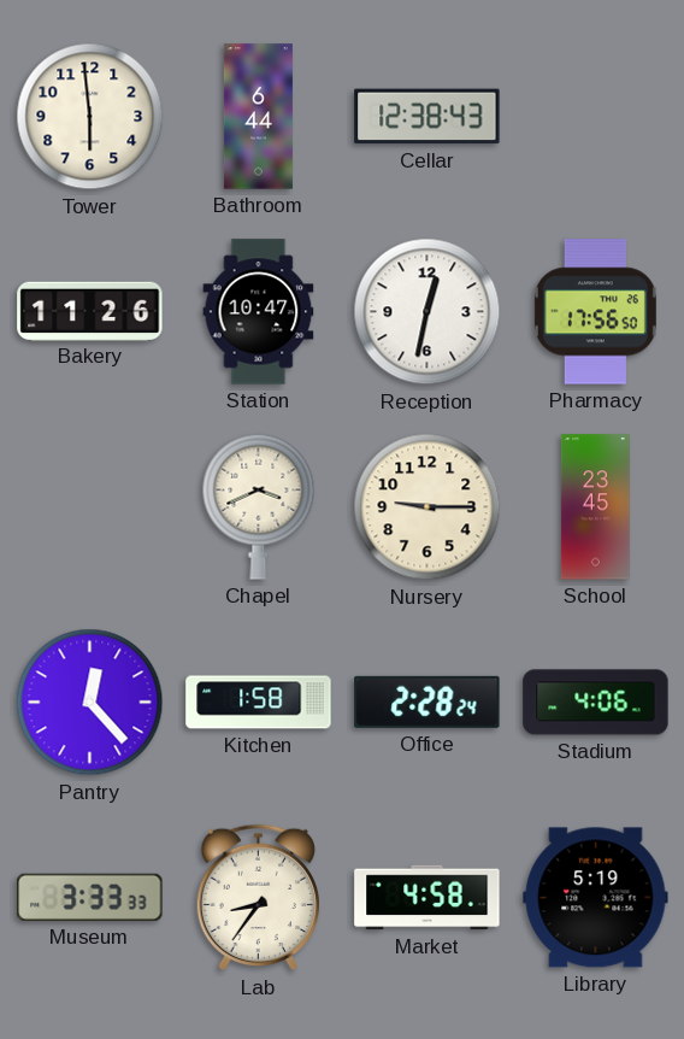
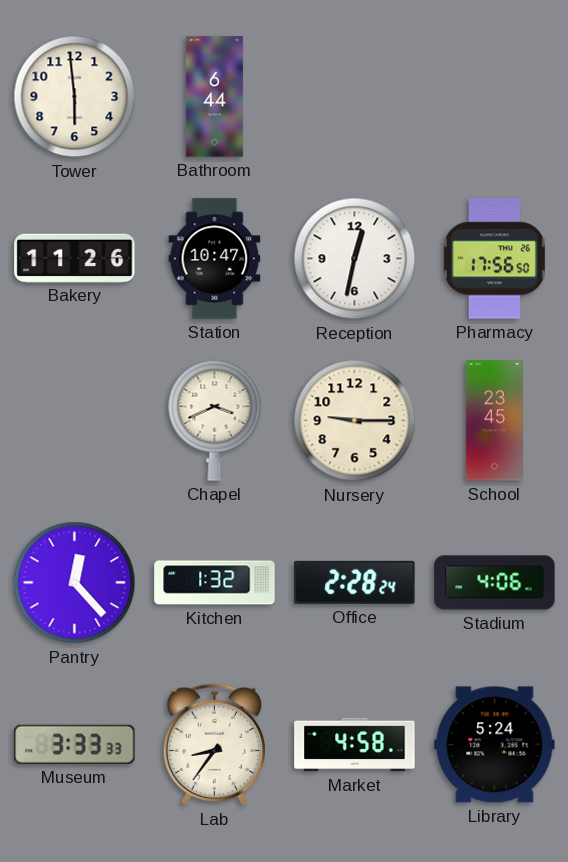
Cellar: 12:38 -> none (427, 117)
Kitchen: 1:58 -> 1:32 (215, 583)
Library: 5:19 -> 5:24 (495, 745)
